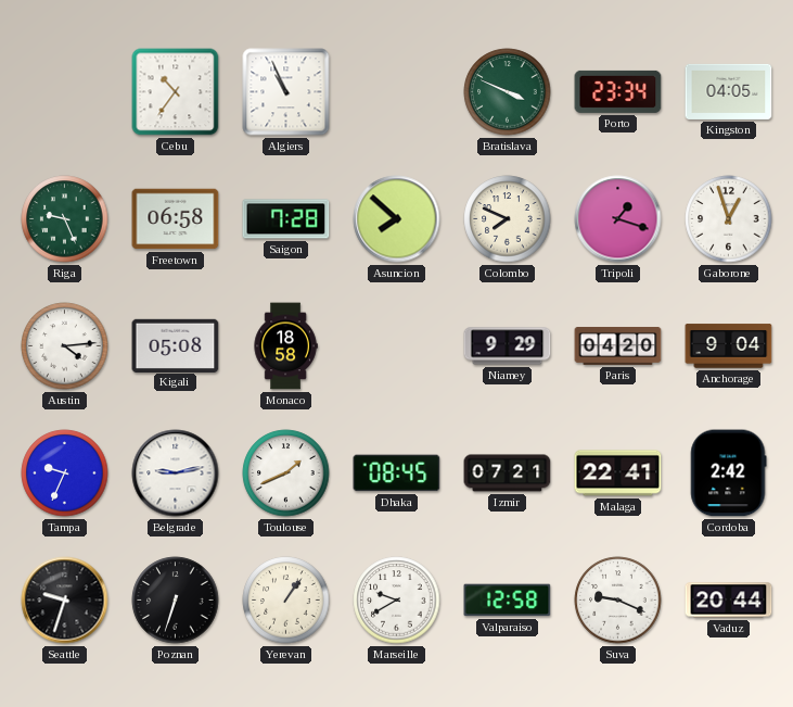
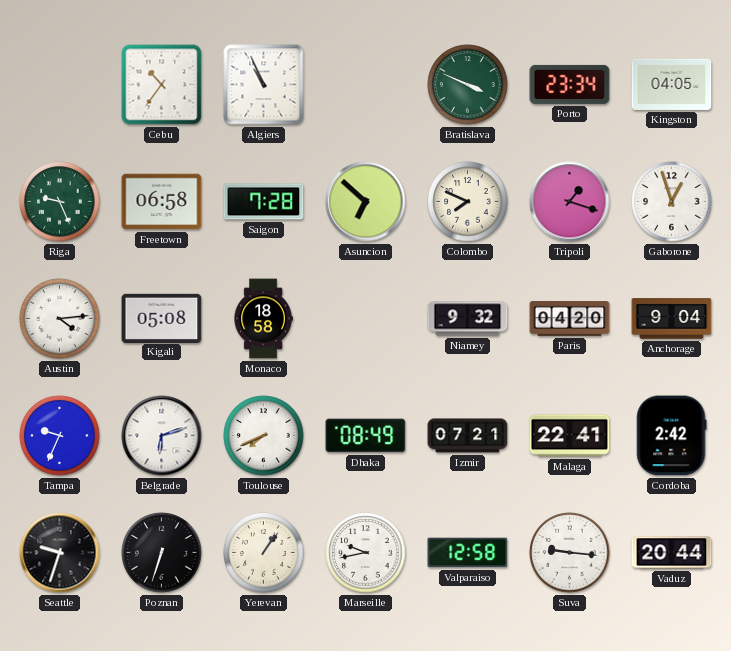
Asuncion: 7:52 -> 6:52 (366, 202)
Niamey: 9:29 -> 9:32 (468, 319)
Belgrade: 9:13 -> 6:12 (162, 436)
Toulouse: 1:41 -> 7:41 (264, 436)
Dhaka: 08:45 -> 08:49 (366, 436)
Marseille: 9:40 -> 9:43 (366, 553)
Suva: 9:19 -> 9:16 (570, 553)
